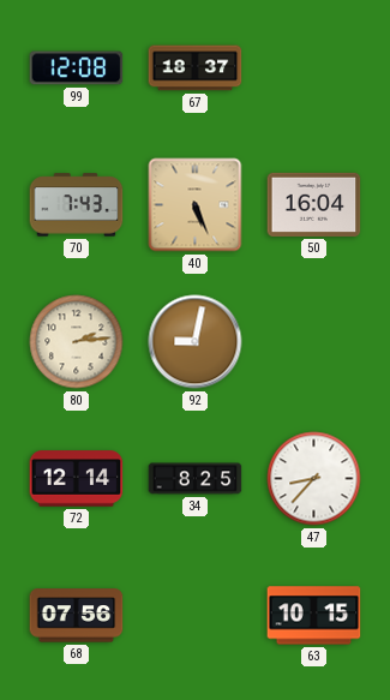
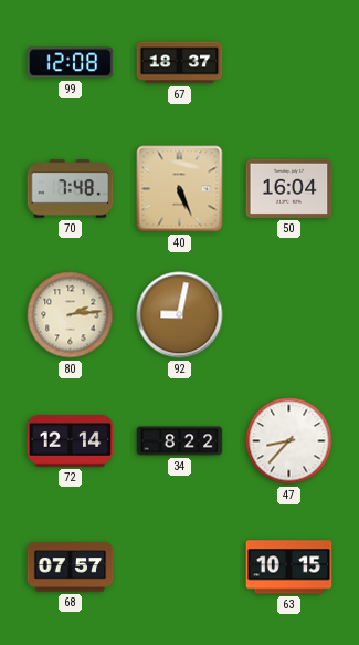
70: 7:43 -> 7:48 (71, 189)
34: 8:25 -> 8:22 (180, 441)
68: 07:56 -> 07:57 (71, 568)
